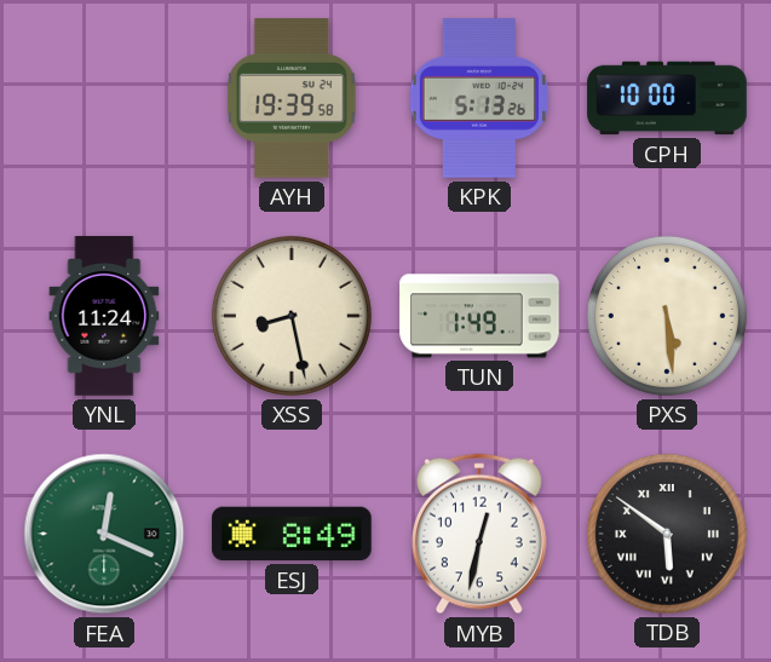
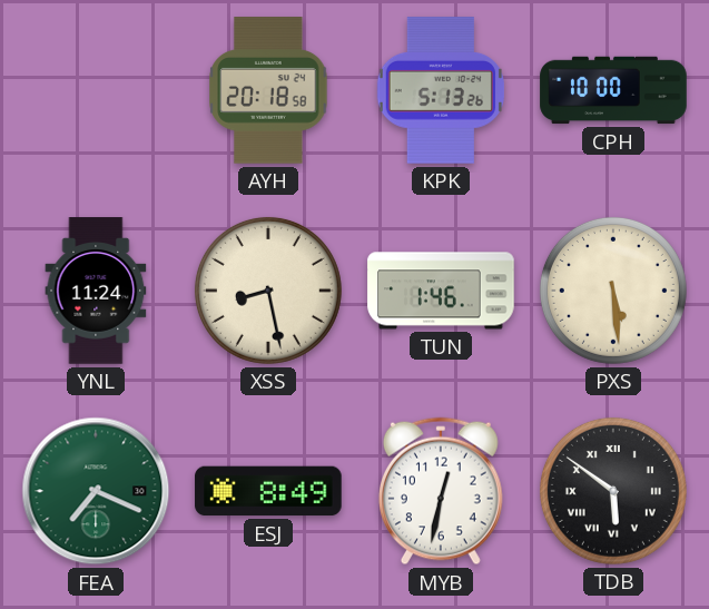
AYH: 19:39 -> 20:18 (268, 90)
TUN: 1:49 -> 1:46 (441, 291)
FEA: 12:19 -> 7:19 (96, 491)
